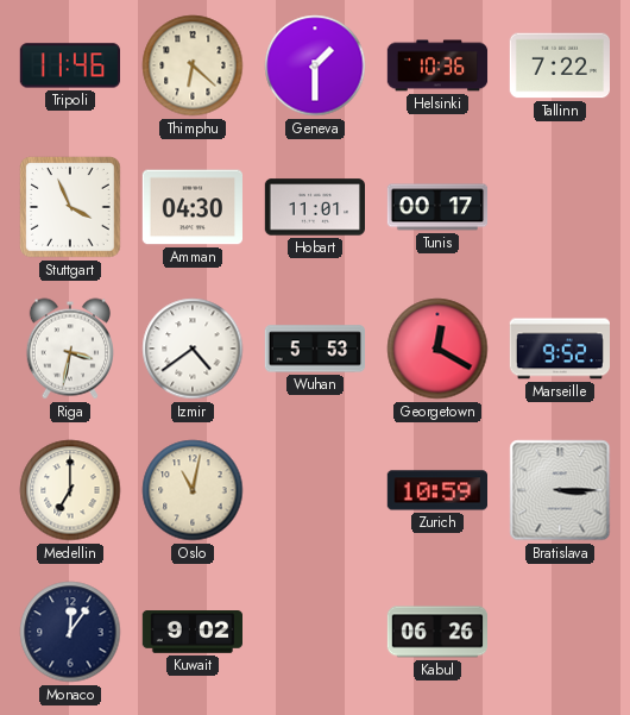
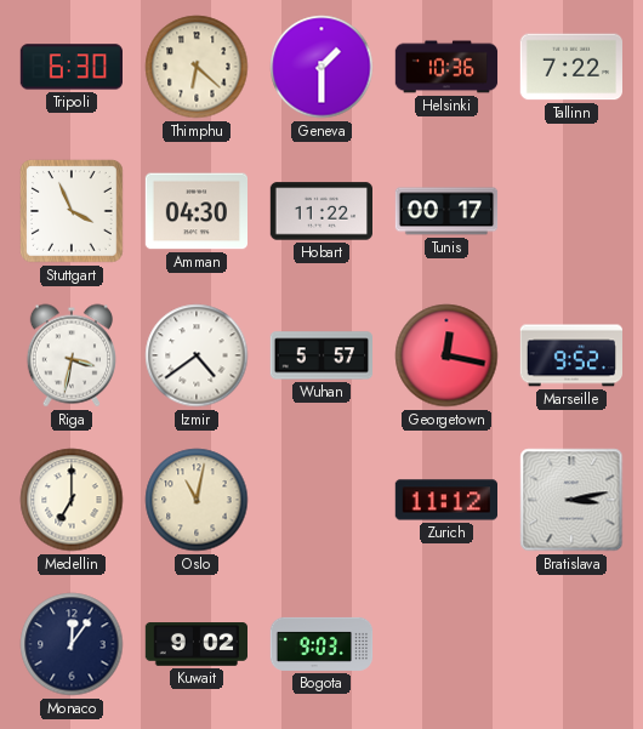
Tripoli: 11:46 -> 6:30 (70, 67)
Hobart: 11:01 -> 11:22 (321, 211)
Wuhan: 5:53 -> 5:57 (320, 355)
Georgetown: 12:20 -> 12:17 (446, 355)
Zurich: 10:59 -> 11:12 (445, 500)
Bratislava: 3:15 -> 3:13 (571, 500)
Bogota: none -> 9:03 (321, 644)
Kabul: 06:26 -> none (436, 632)
